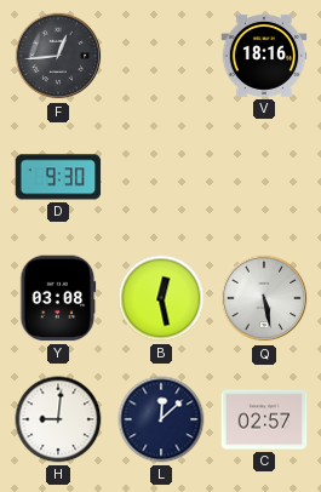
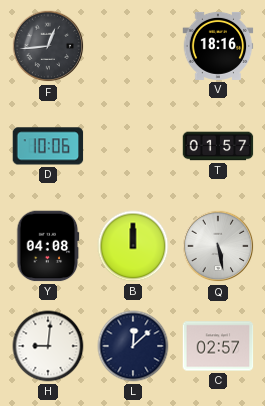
D: 9:30 -> 10:06 (48, 146)
T: none -> 01:57 (218, 146)
Y: 03:08 -> 04:08 (48, 246)
B: 12:28 -> 12:00 (133, 246)
